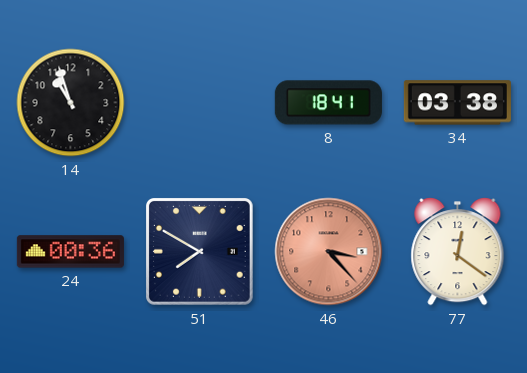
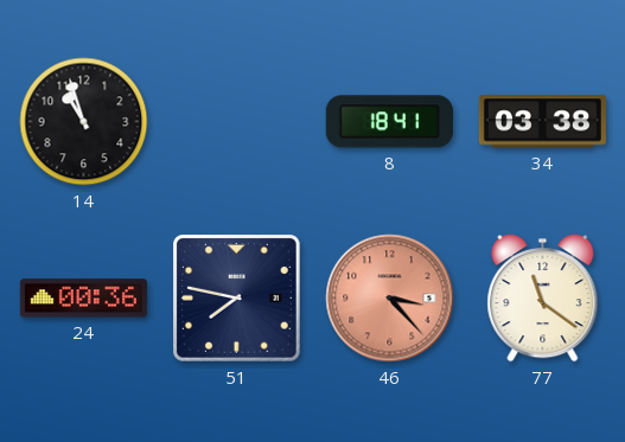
51: 7:50 -> 7:47 (237, 299)
77: 12:21 -> 11:21 (543, 299)
